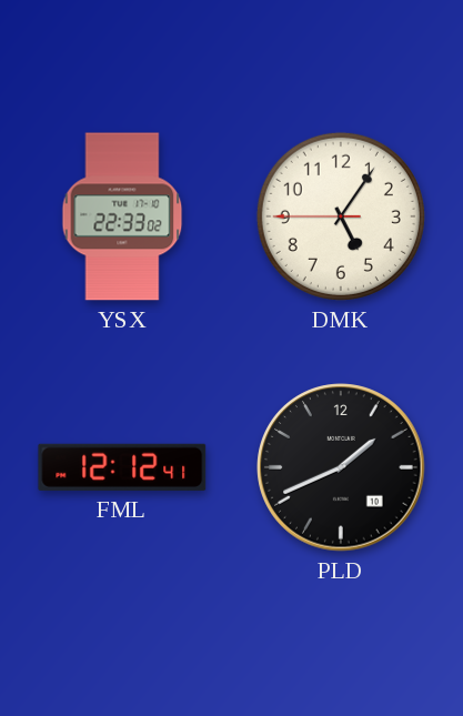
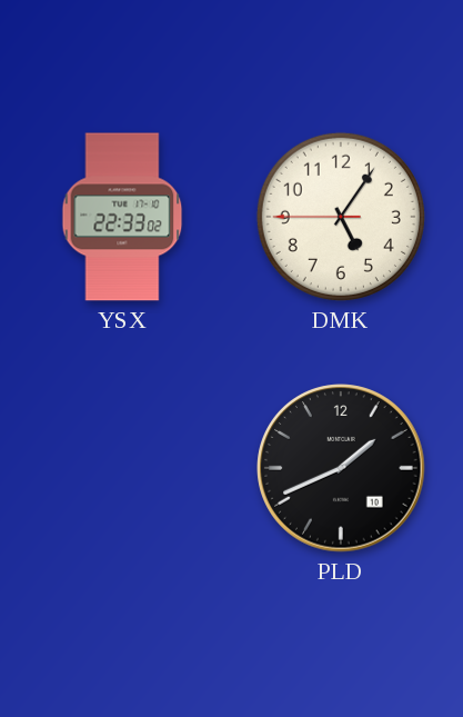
FML: 12:12 -> none (122, 467)
